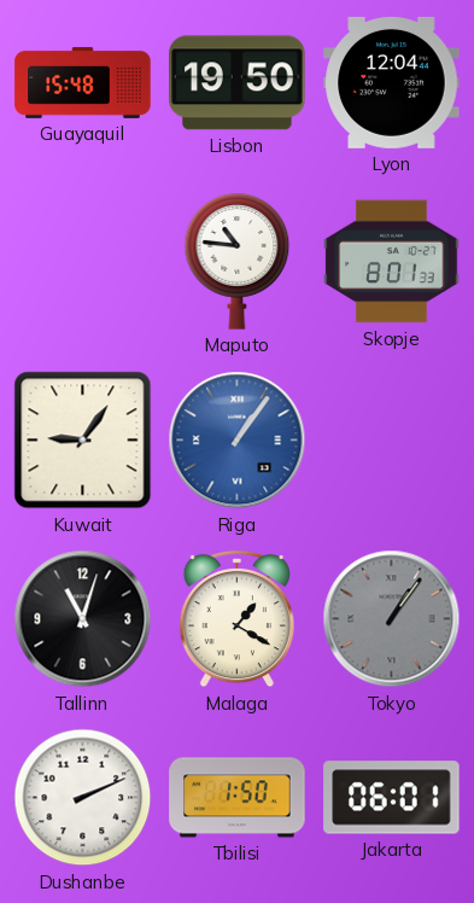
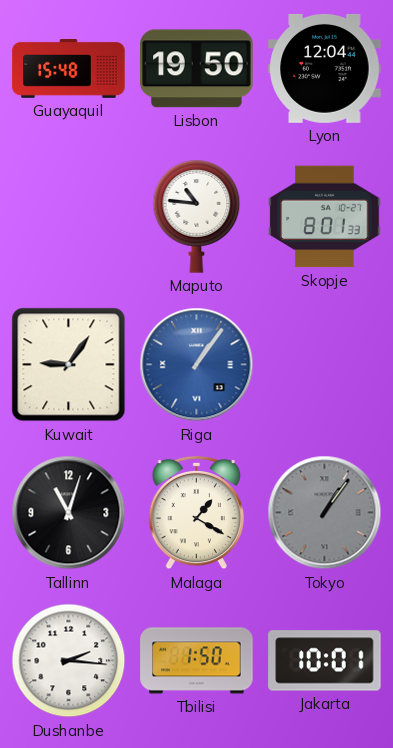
Dushanbe: 2:11 -> 2:16 (69, 661)
Jakarta: 06:01 -> 10:01 (325, 661)
